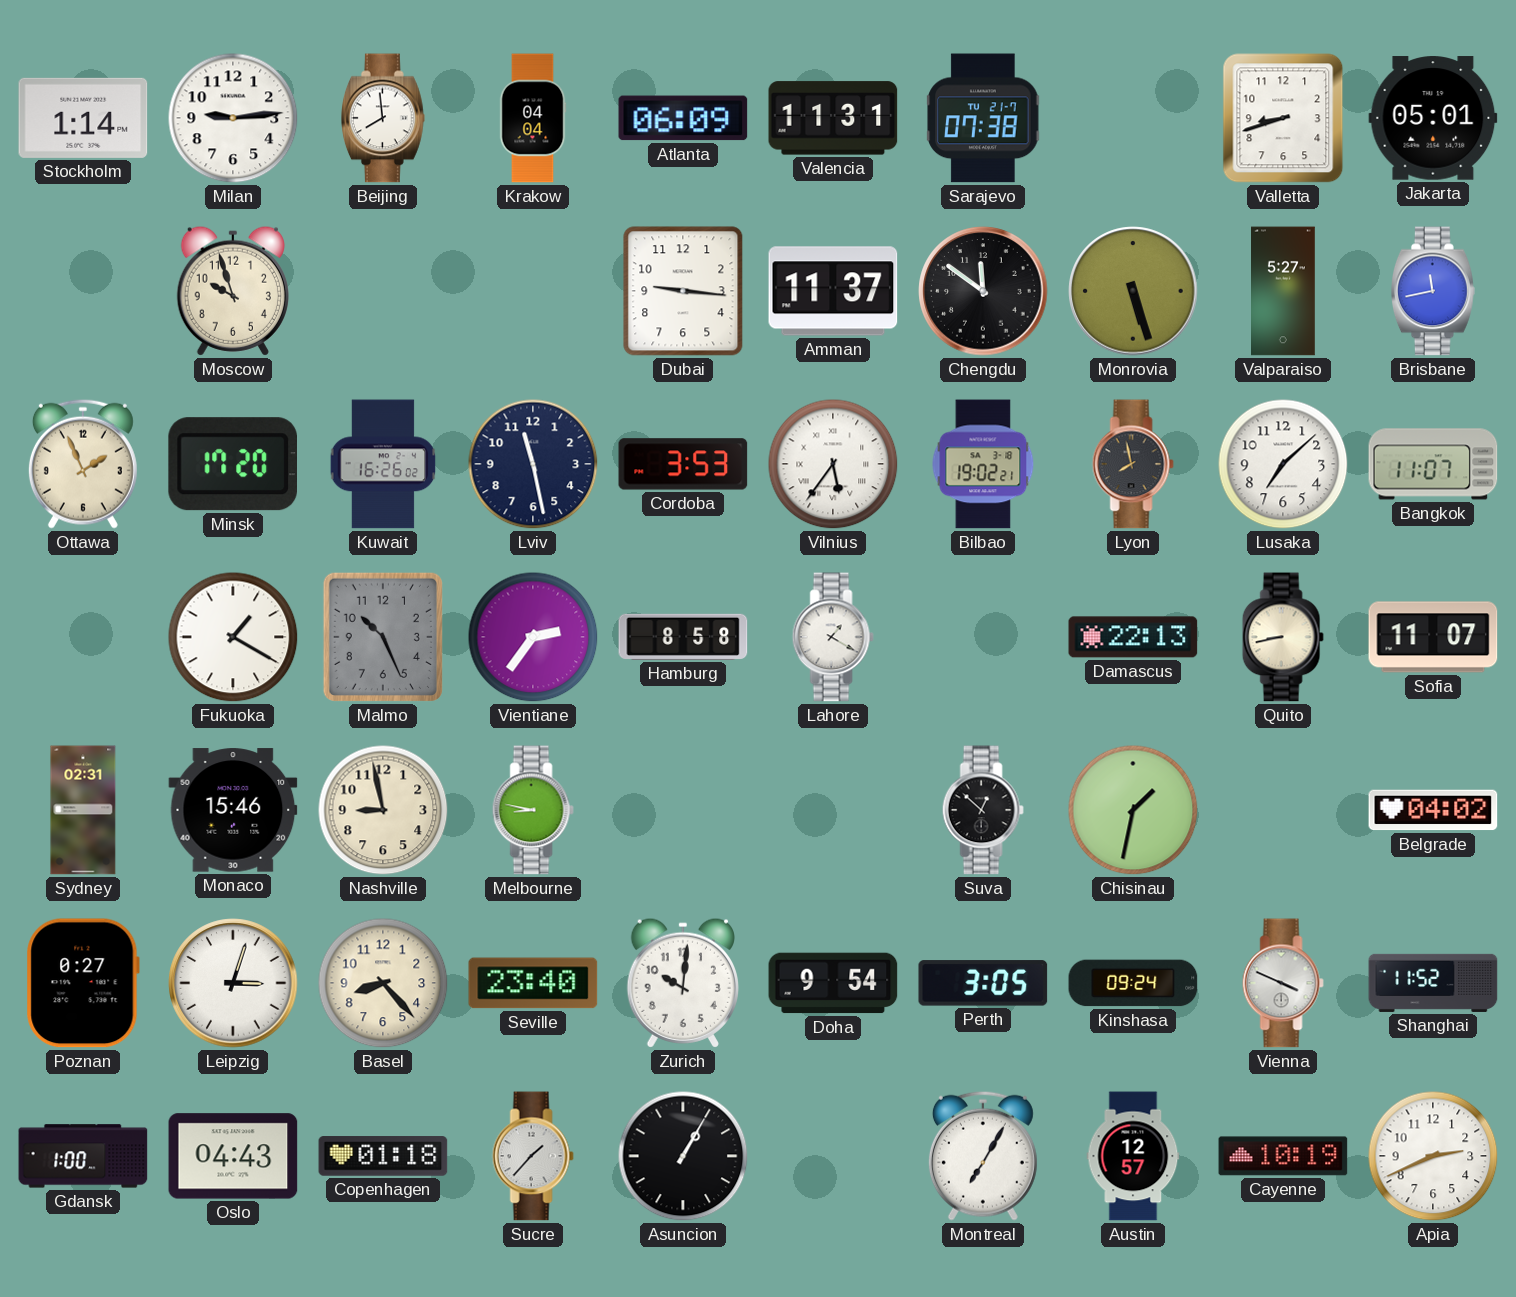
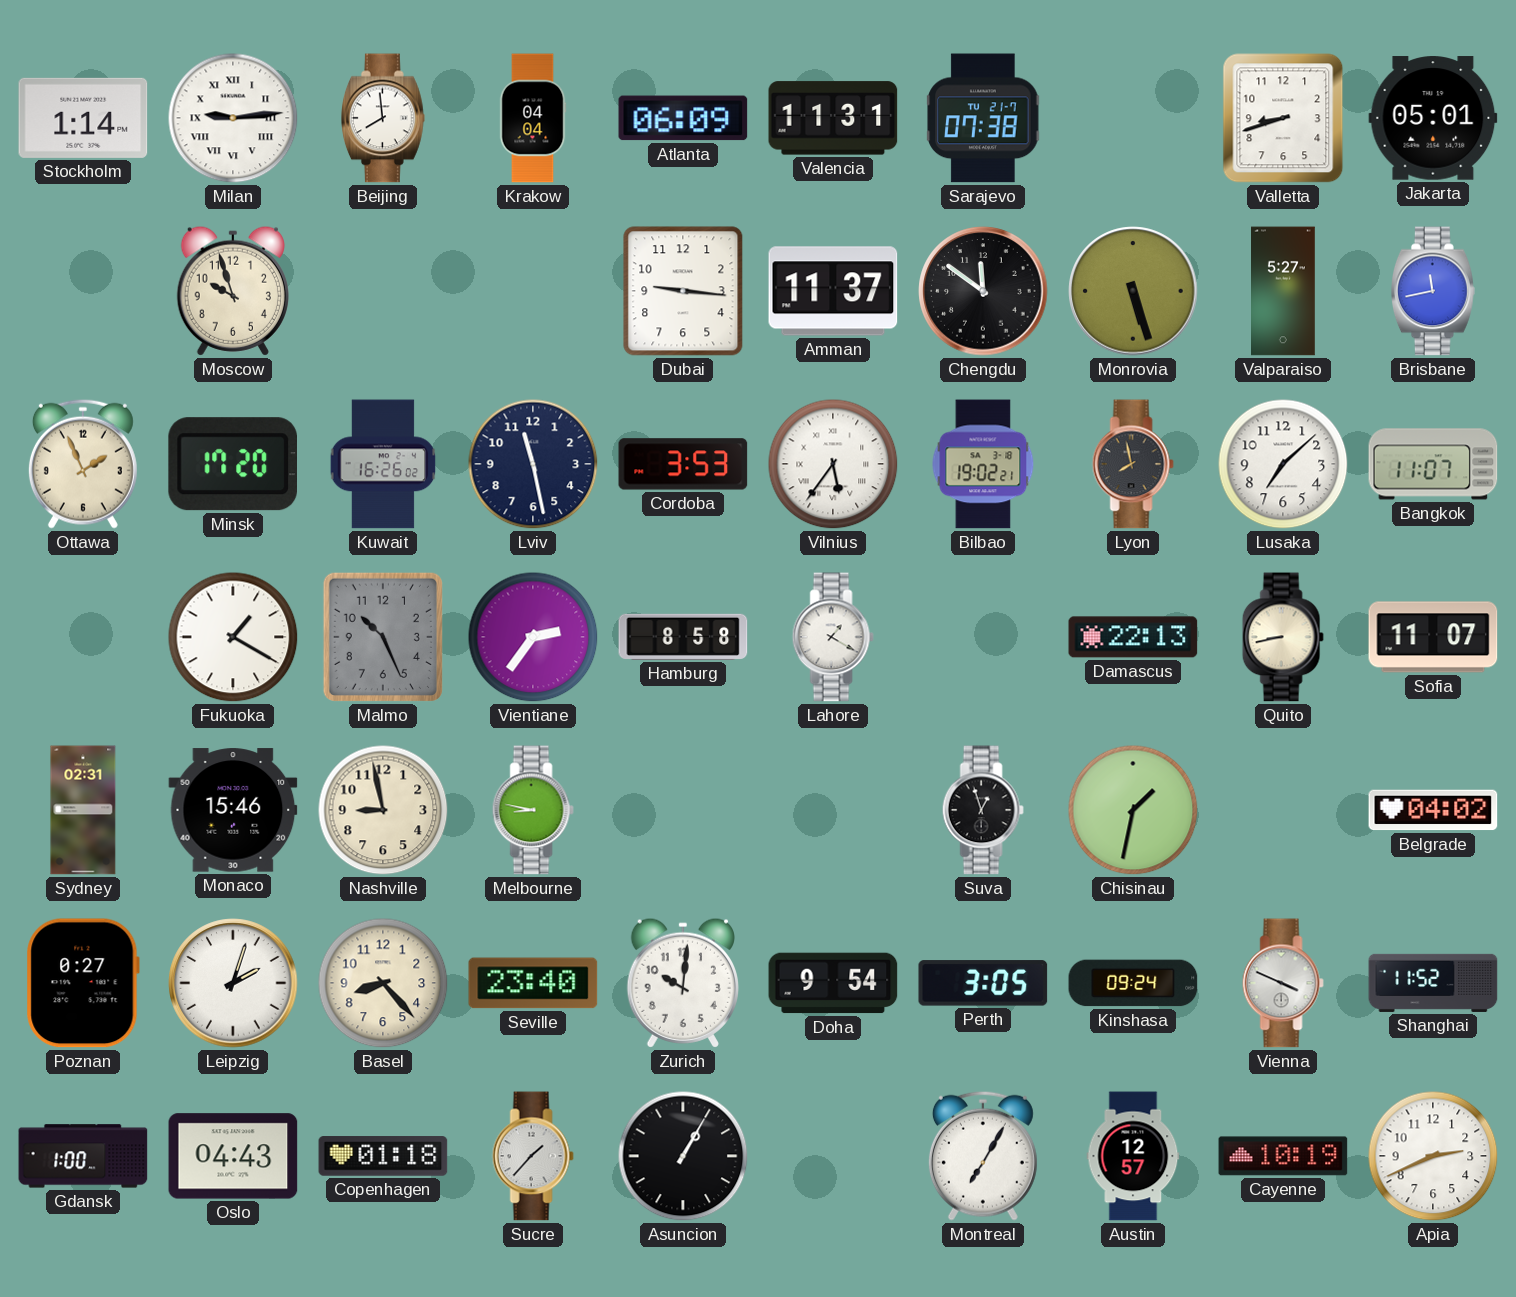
Milan numerals: Arabic -> Roman (233, 118)
Suva: 12:52 -> 12:57 (983, 810)
Leipzig: 3:03 -> 2:03 (233, 983)
